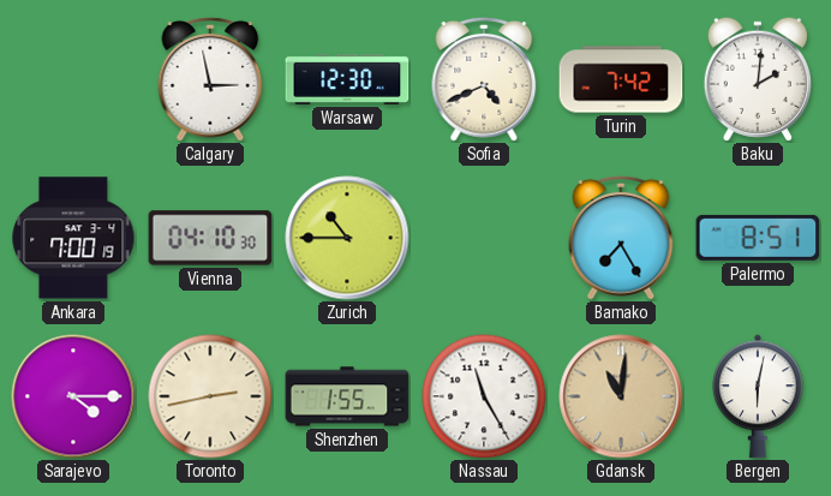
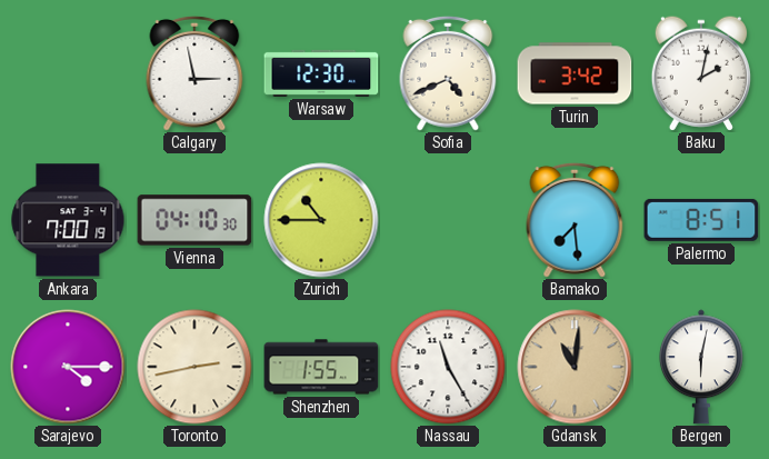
Turin: 7:42 -> 3:42 (575, 73)
Baku: 2:01 -> 2:02 (701, 73)
Bamako: 7:25 -> 7:29 (575, 220)
